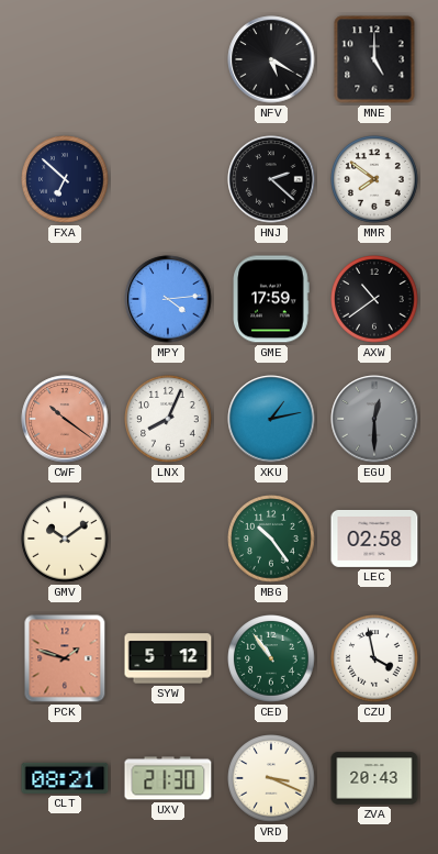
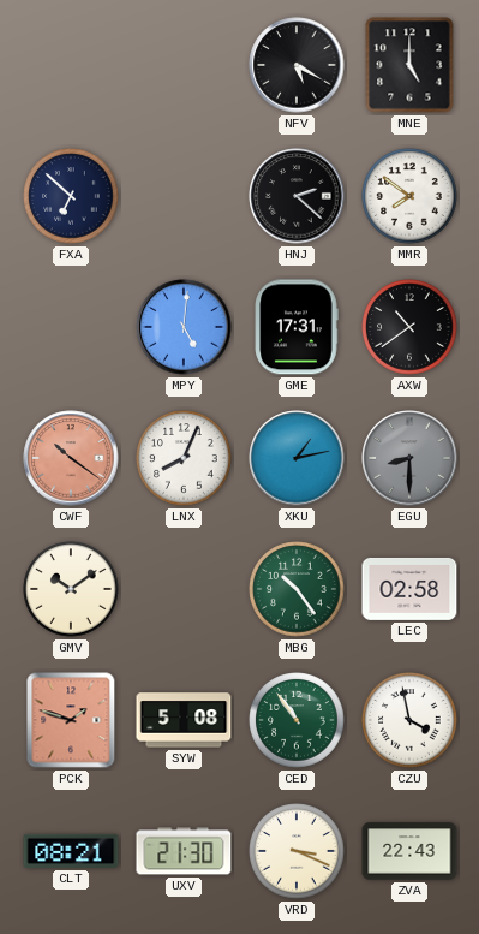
MPY: 4:14 -> 5:01 (184, 327)
GME: 17:59 -> 17:31 (297, 327)
EGU: 12:30 -> 8:30 (409, 458)
SYW: 5:12 -> 5:08 (184, 720)
ZVA: 20:43 -> 22:43 (409, 851)
